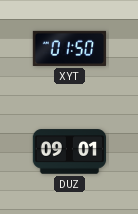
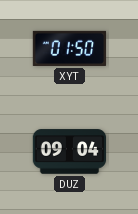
DUZ: 09:01 -> 09:04 (70, 152)
